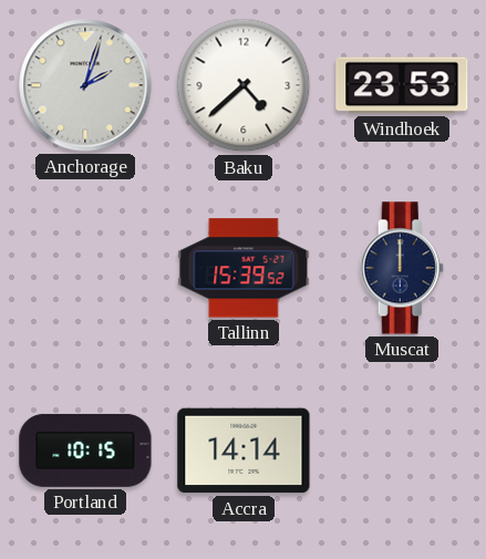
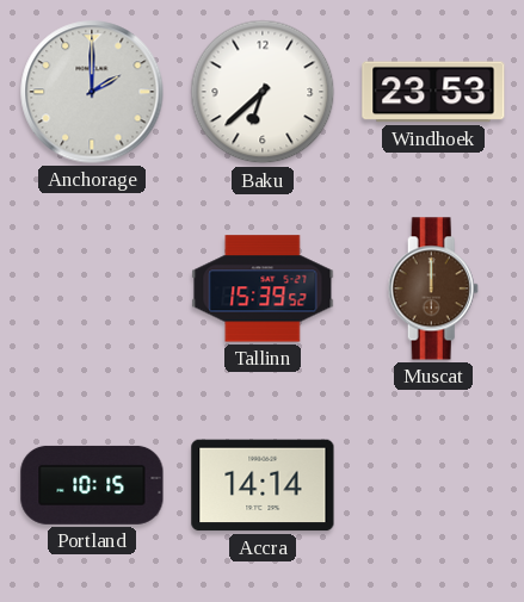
Anchorage: 2:03 -> 2:00 (92, 92)
Baku: 4:38 -> 6:38 (263, 92)
Muscat dial: navy -> brown (433, 288)
